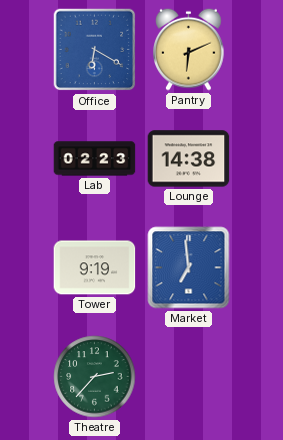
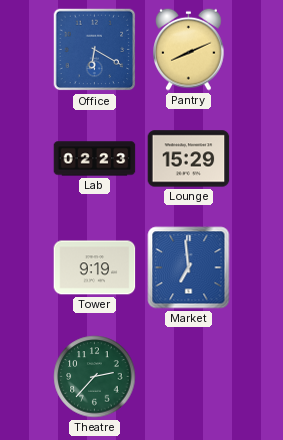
Pantry: 6:11 -> 8:11 (189, 49)
Lounge: 14:38 -> 15:29 (189, 159)
